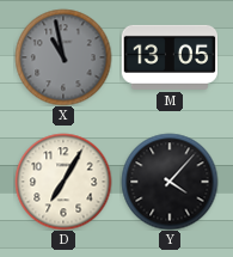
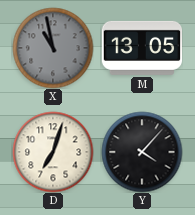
D: 7:05 -> 7:03 (53, 152)
